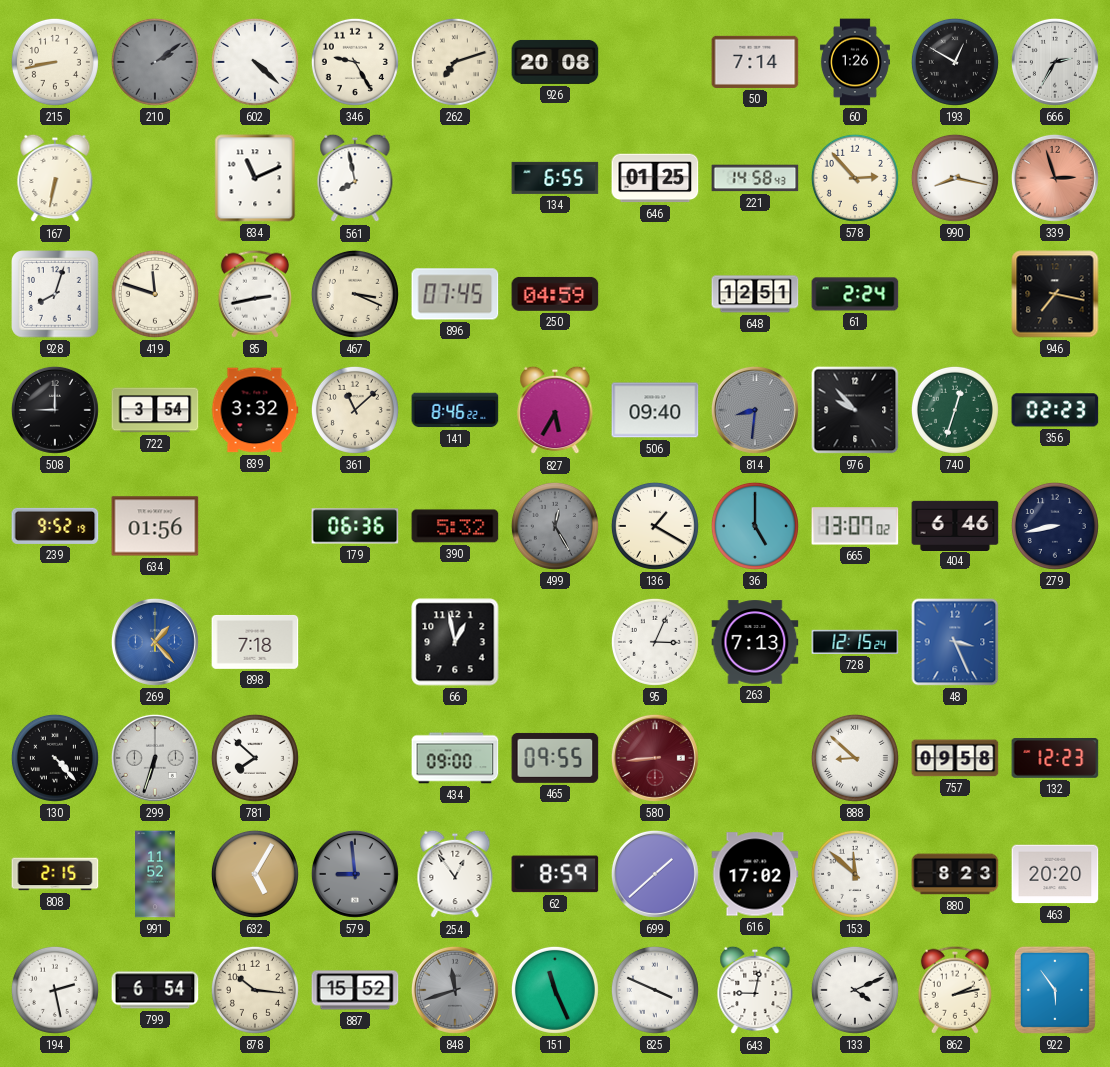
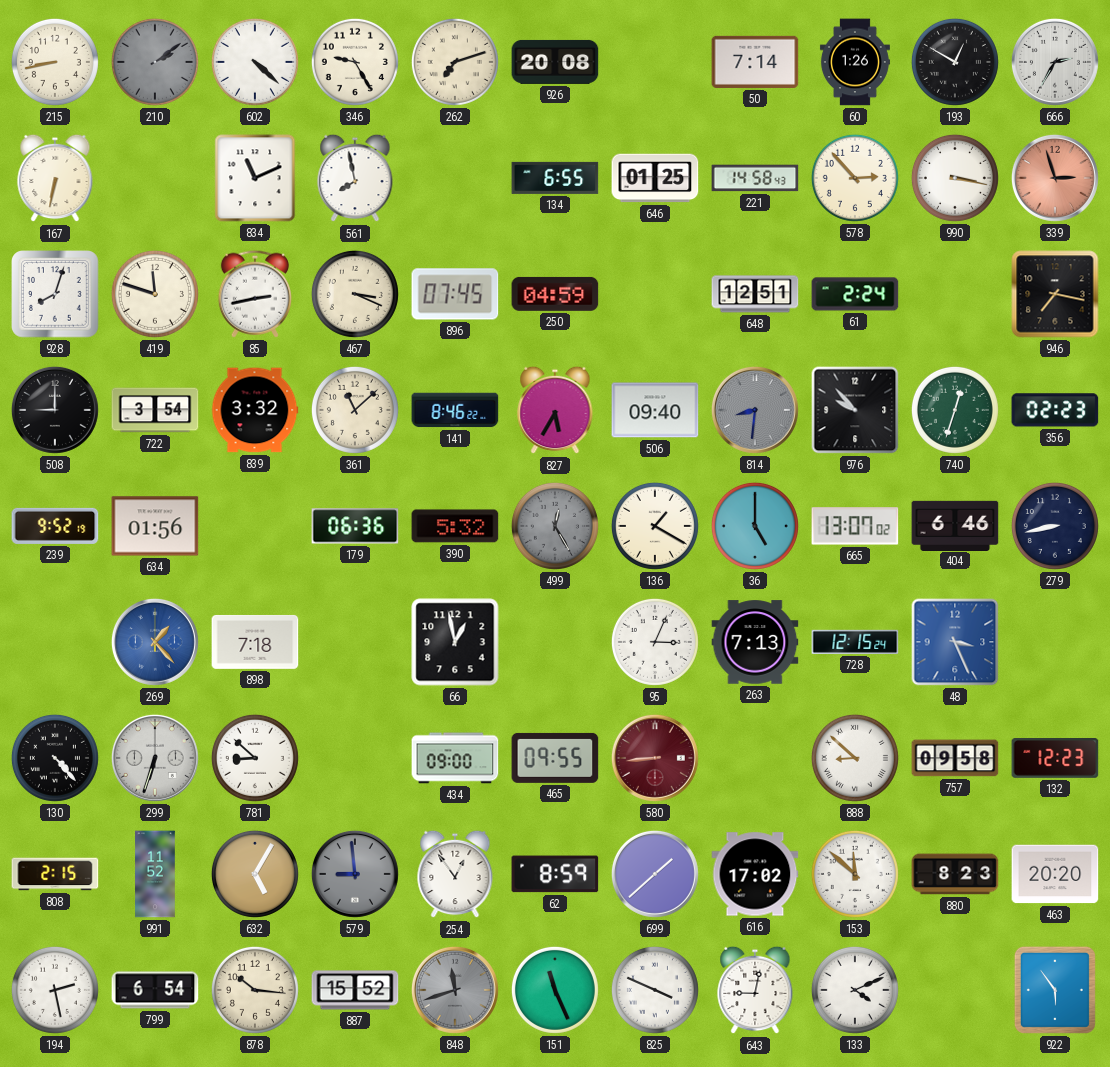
990: 8:17 -> 3:17 (955, 178)
781: 7:52 -> 8:52 (255, 758)
862: 2:13 -> none (954, 990)
